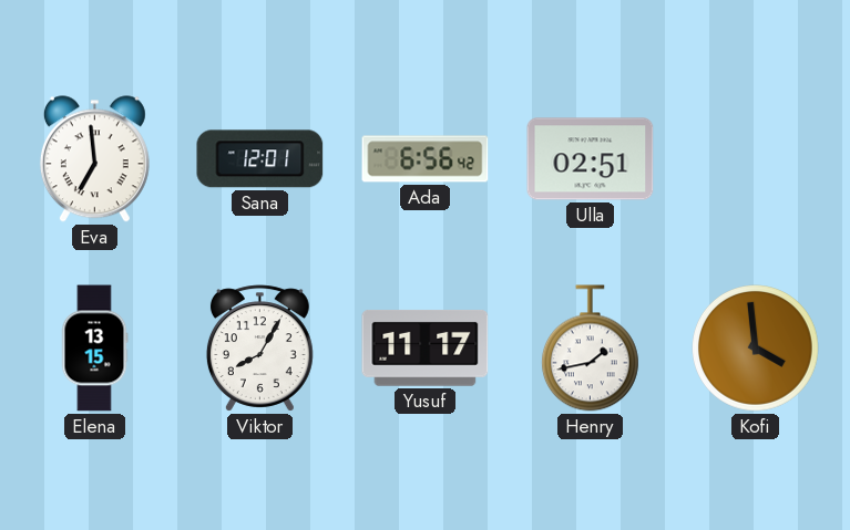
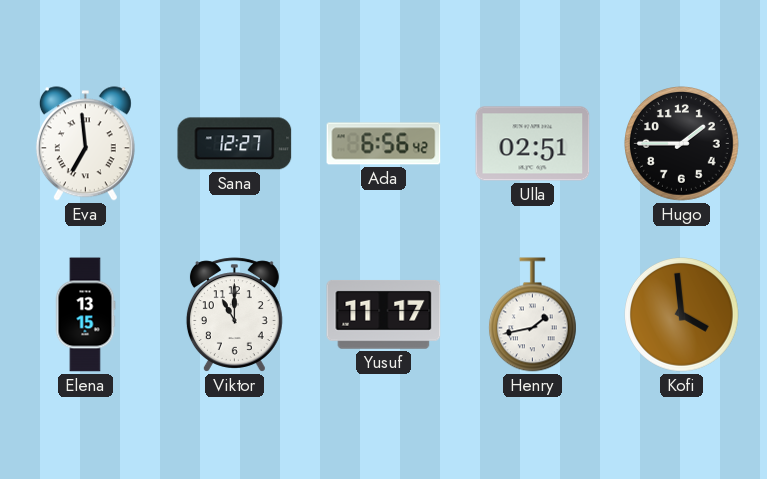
Sana: 12:01 -> 12:27 (235, 144)
Hugo: none -> 1:45 (682, 144)
Viktor: 8:05 -> 11:00 (234, 315)
